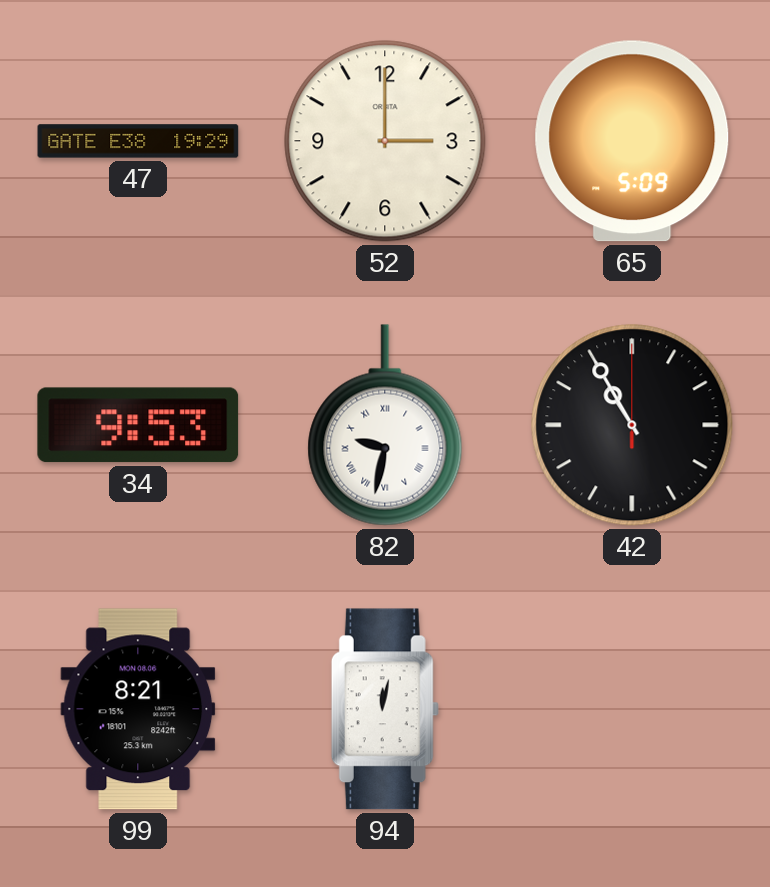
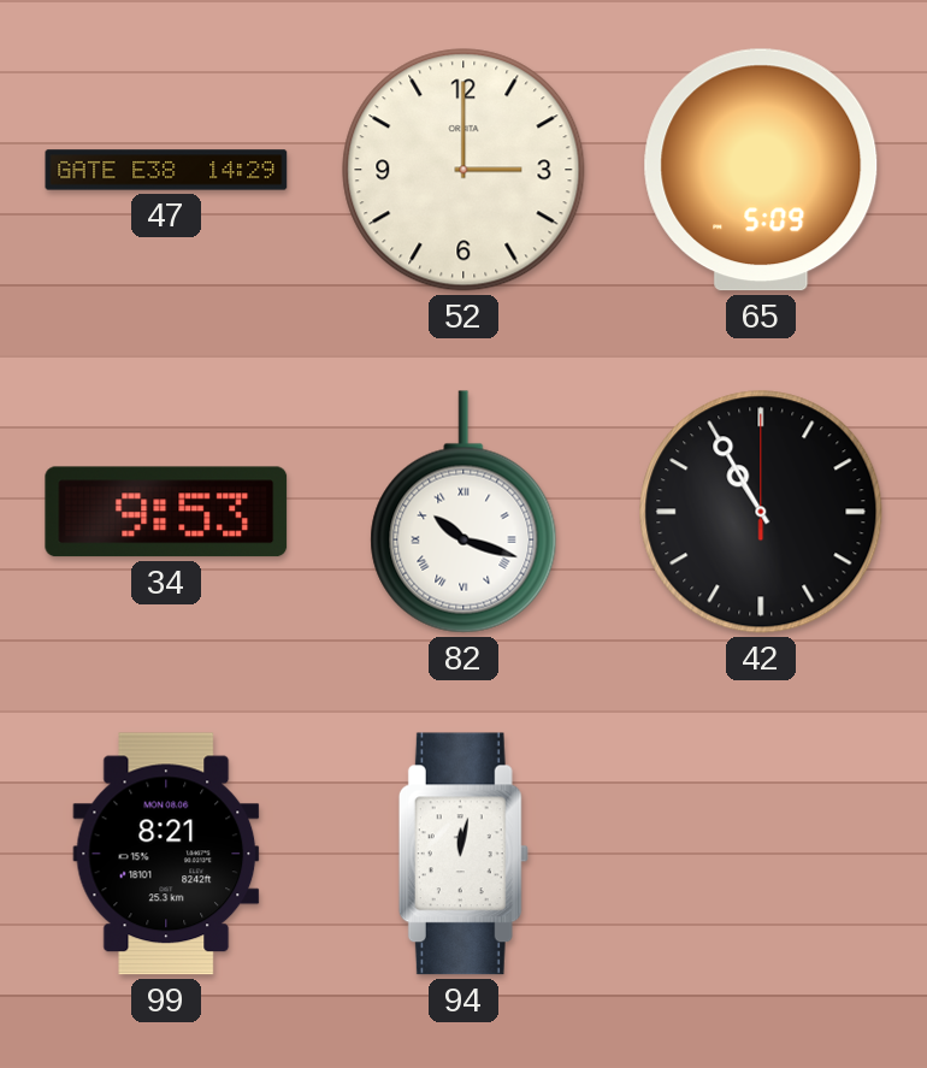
47: 19:29 -> 14:29 (166, 170)
82: 9:32 -> 10:18 (463, 512)
